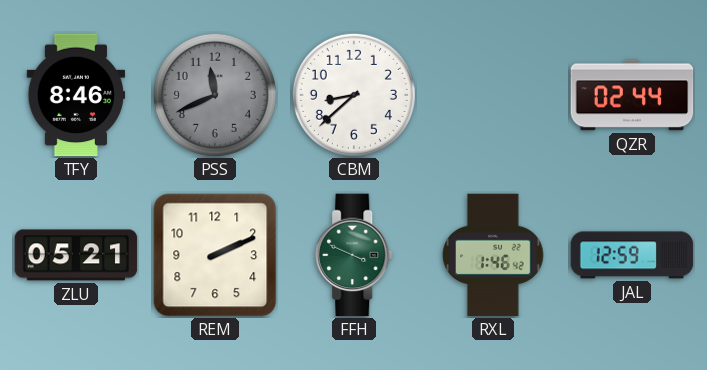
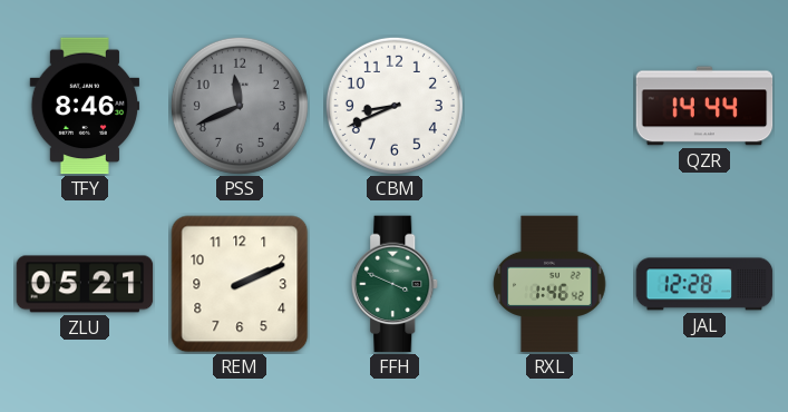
CBM: 8:38 -> 8:41 (395, 106)
QZR: 02:44 -> 14:44 (704, 106)
JAL: 12:59 -> 12:28 (704, 284)
